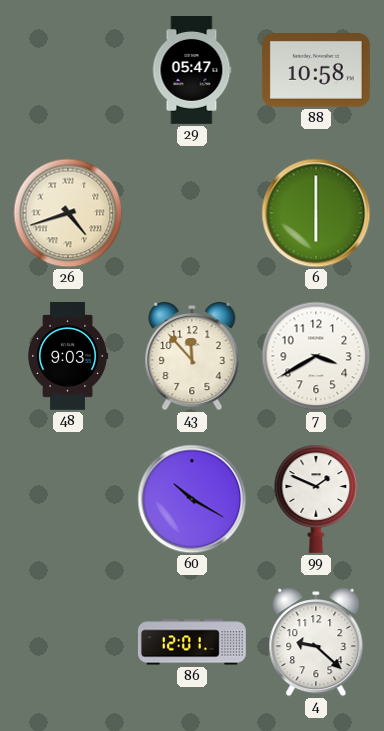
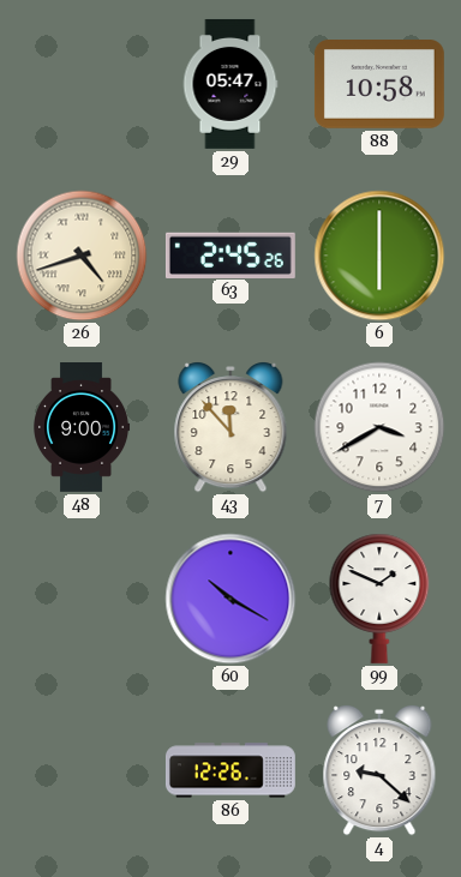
63: none -> 2:45 (230, 254)
48: 9:03 -> 9:00 (83, 428)
86: 12:01 -> 12:26 (230, 770)
